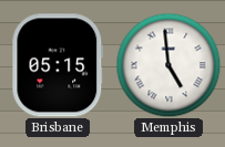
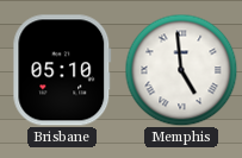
Brisbane: 05:15 -> 05:10 (62, 70)
